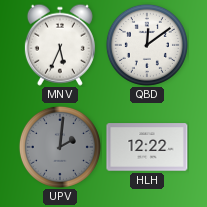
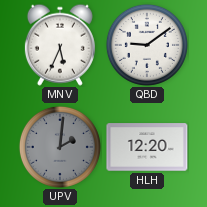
QBD: 12:09 -> 9:09 (147, 45)
HLH: 12:22 -> 12:20 (147, 147)
